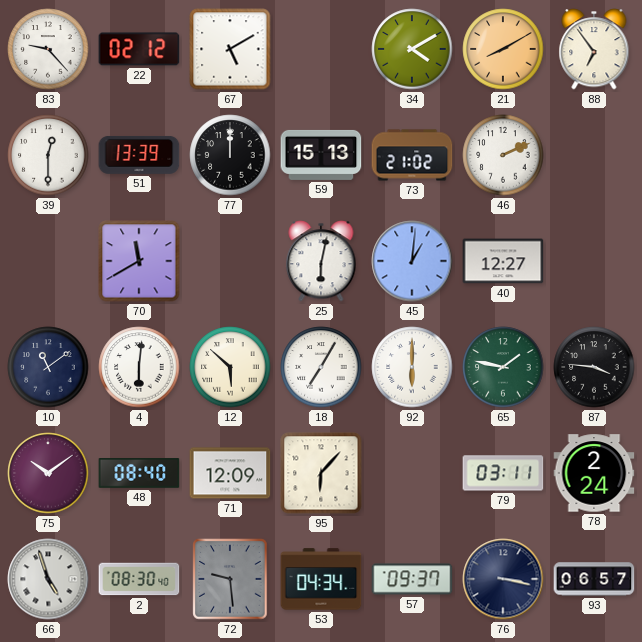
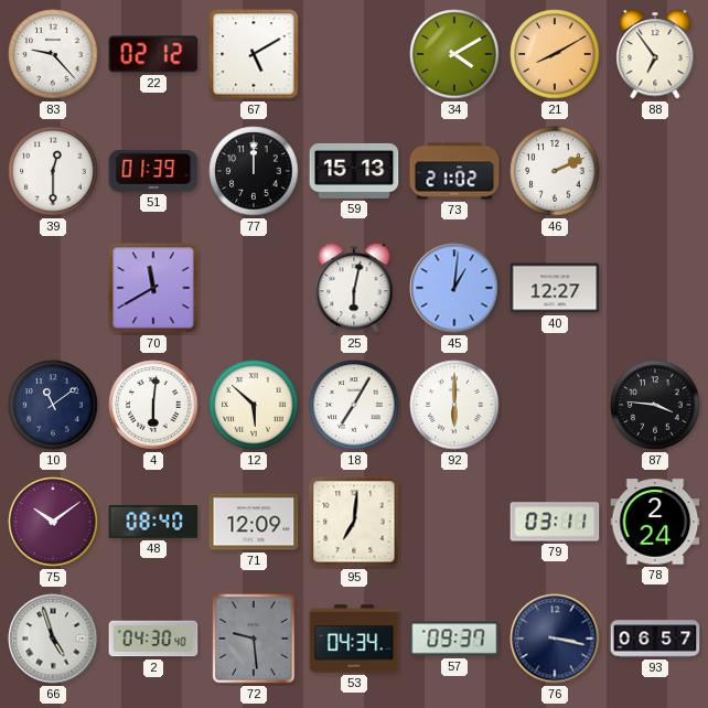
51: 13:39 -> 01:39 (153, 171)
65: 1:47 -> none (503, 367)
95: 6:07 -> 7:01 (354, 522)
2: 08:30 -> 04:30 (153, 639)
